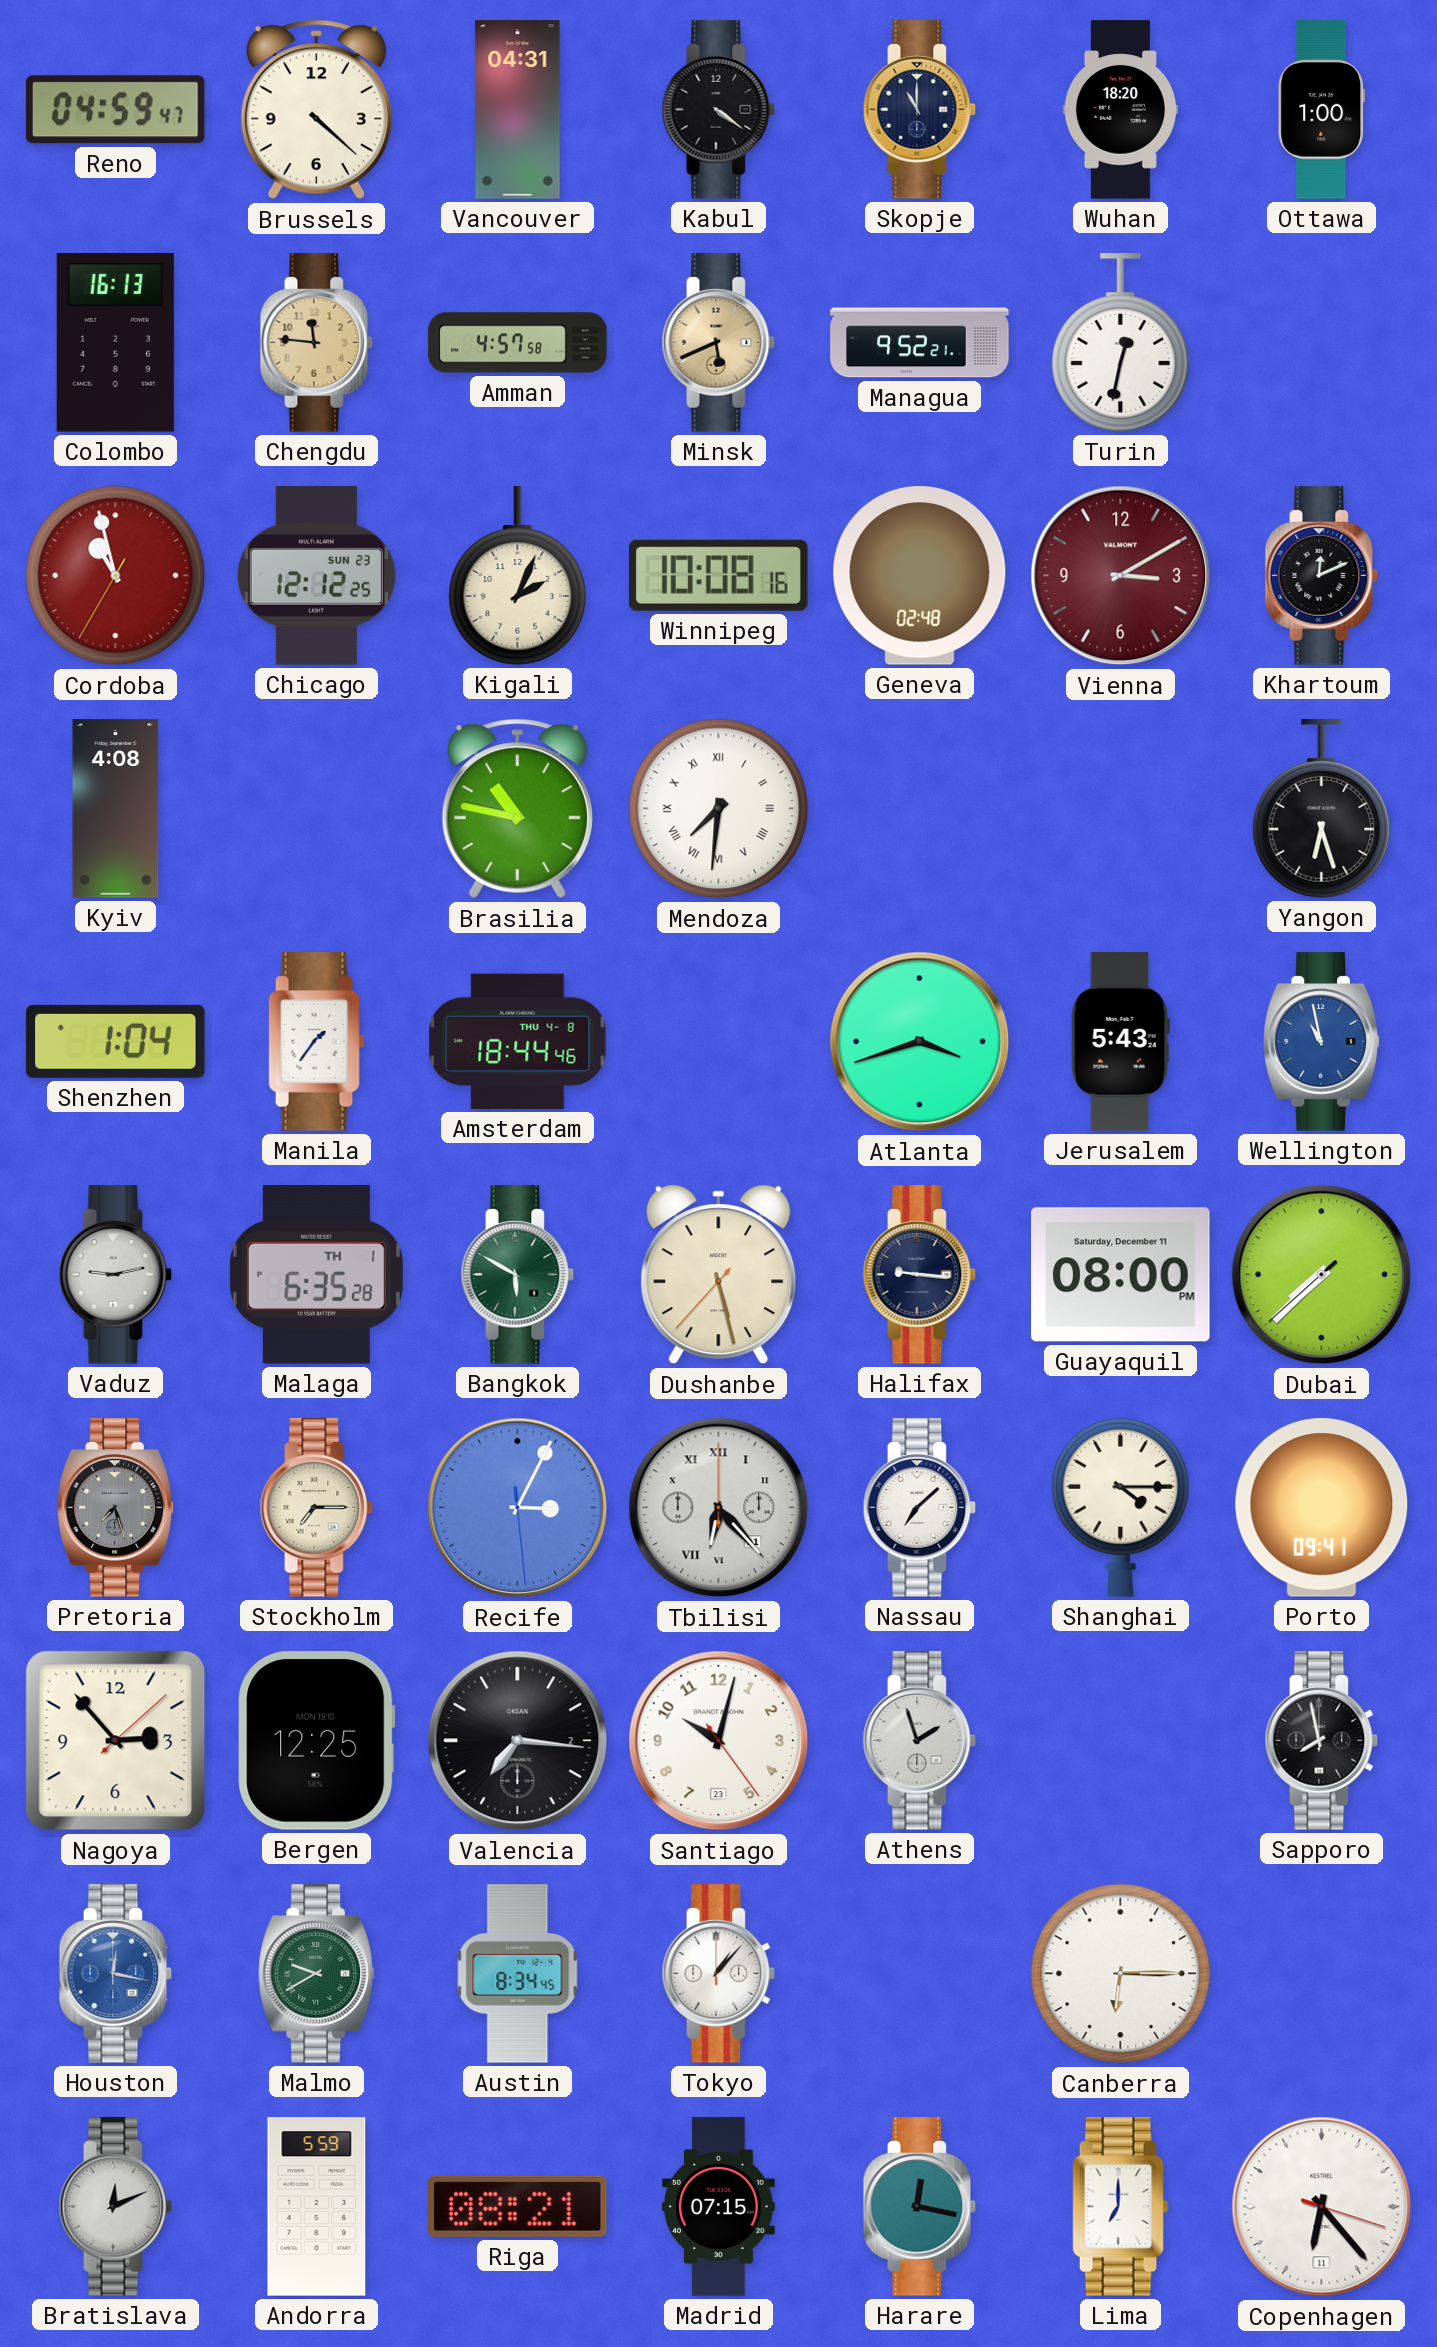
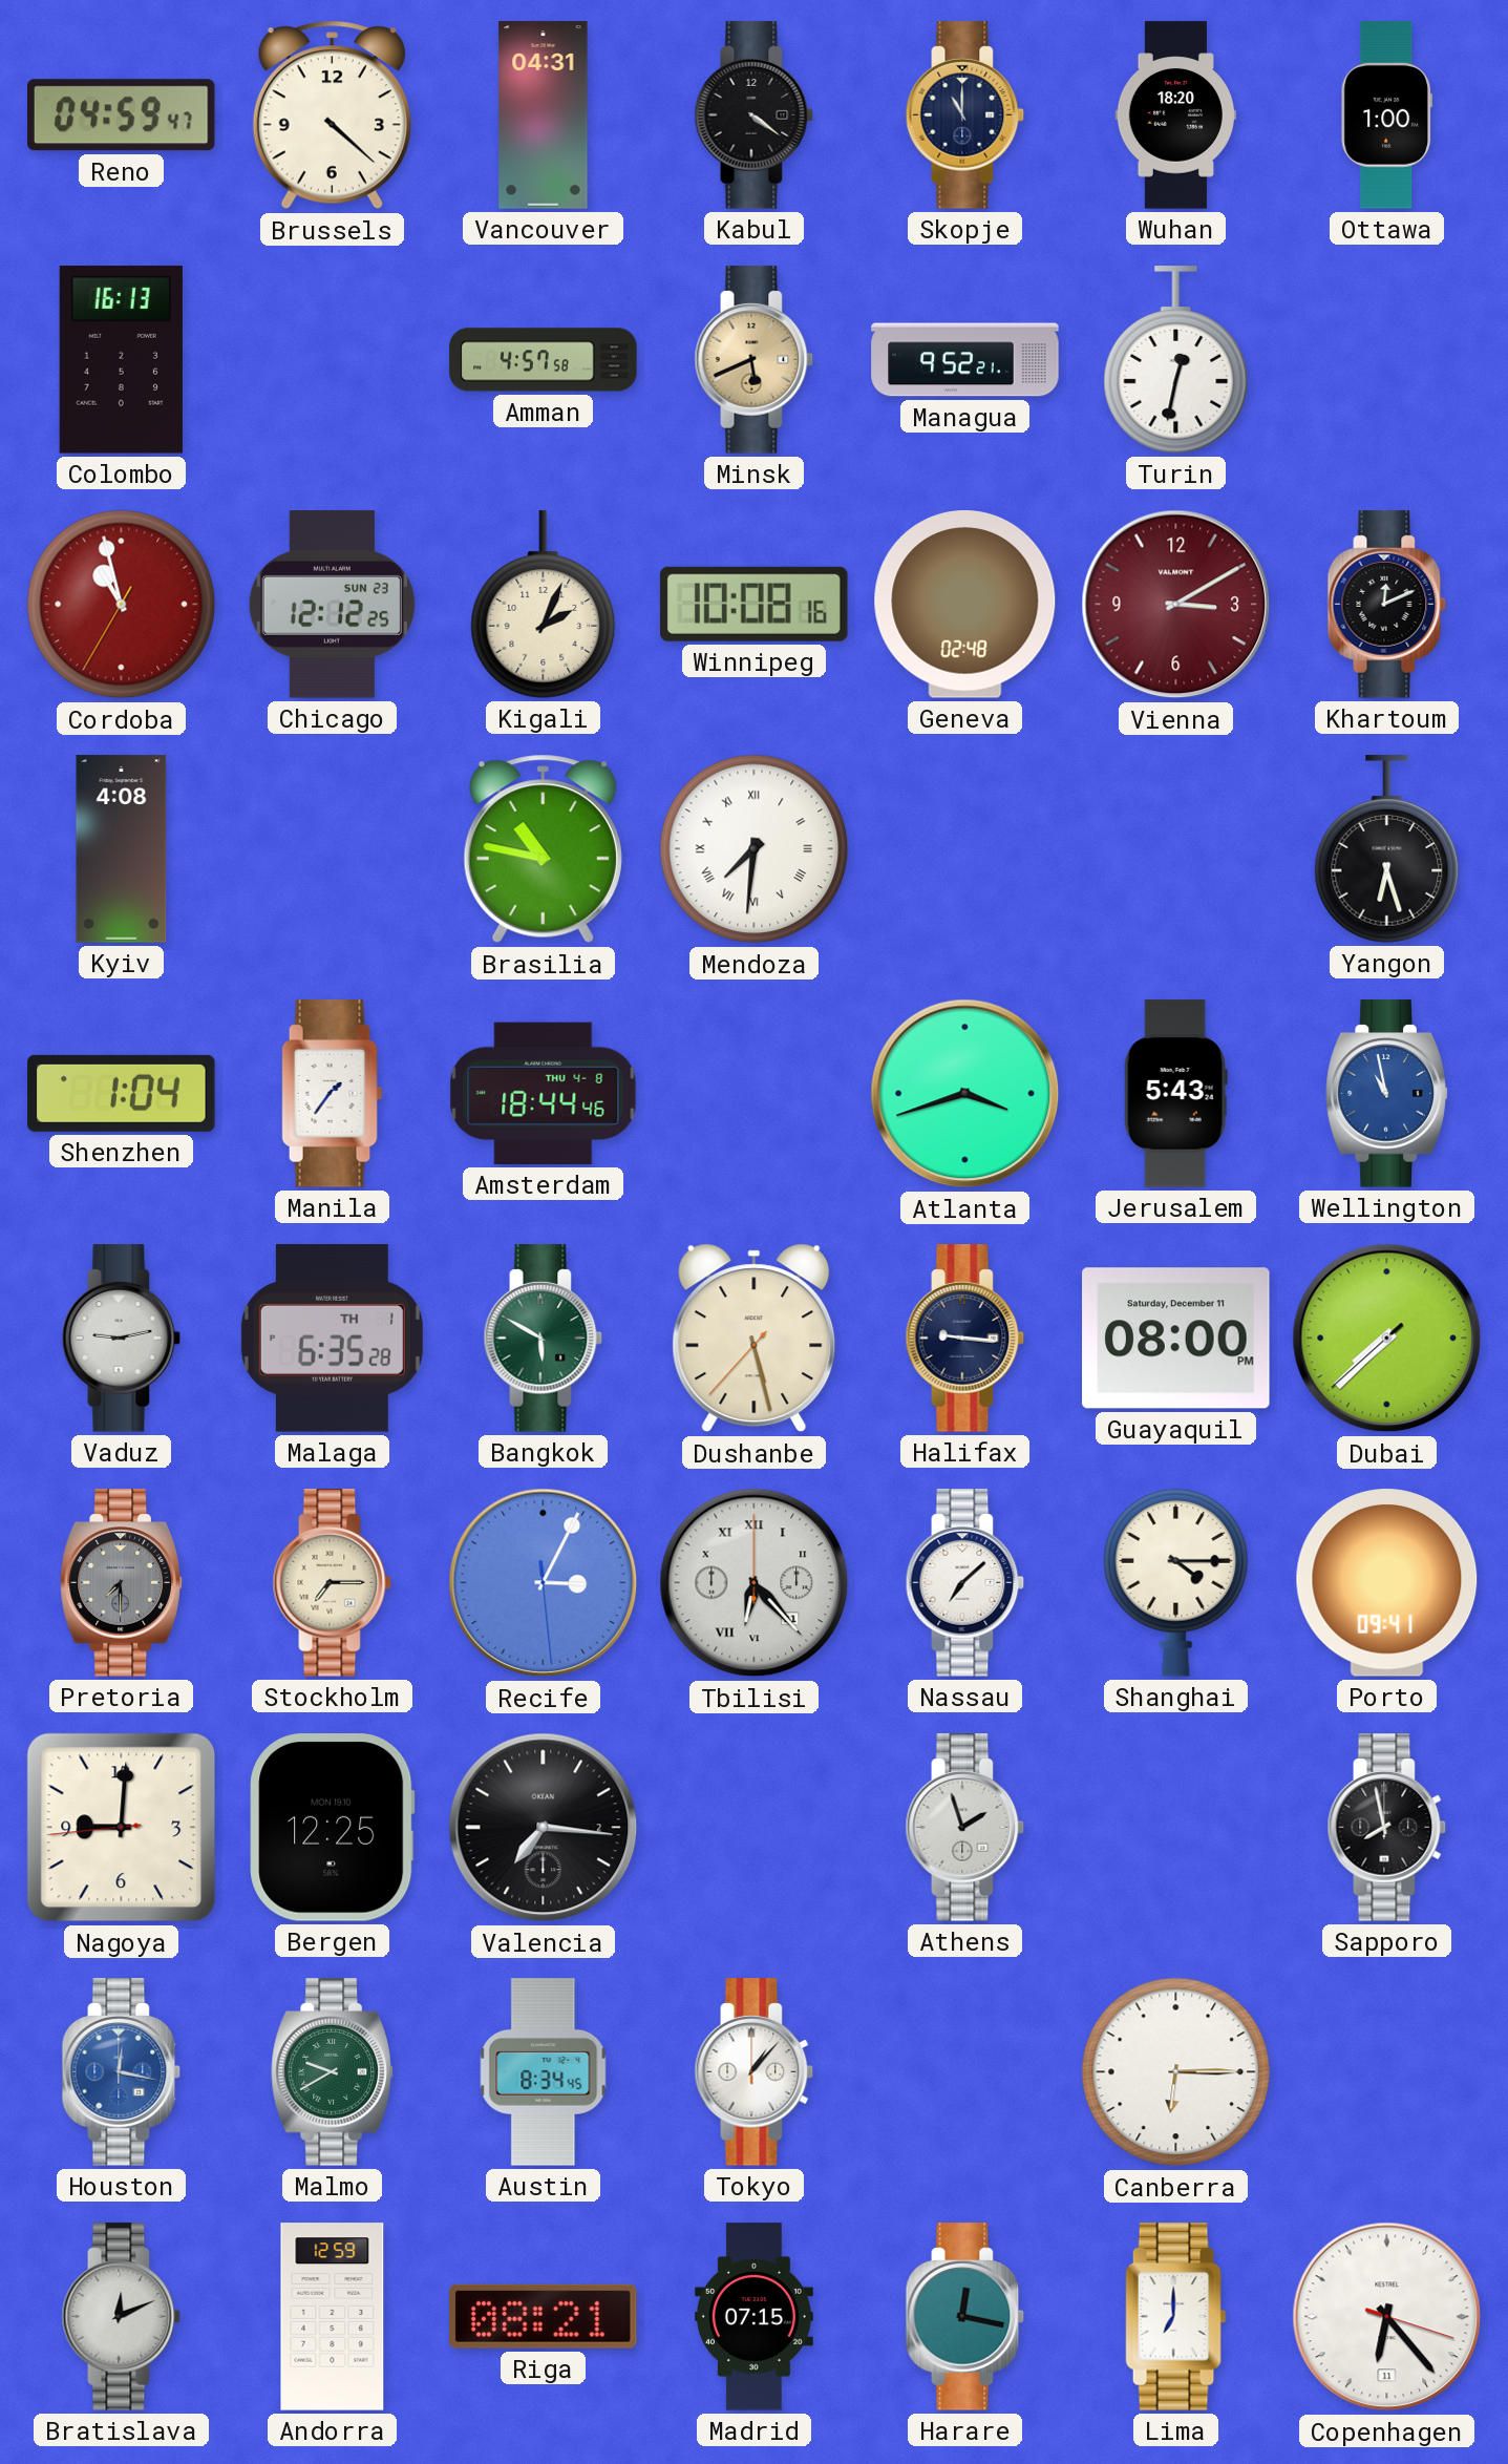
Chengdu: 11:46 -> none (317, 343)
Pretoria: 7:27 -> 7:30 (122, 1583)
Nagoya: 2:53 -> 9:00 (122, 1828)
Santiago: 10:02 -> none (719, 1741)
Andorra: 5:59 -> 12:59 (333, 2317)
